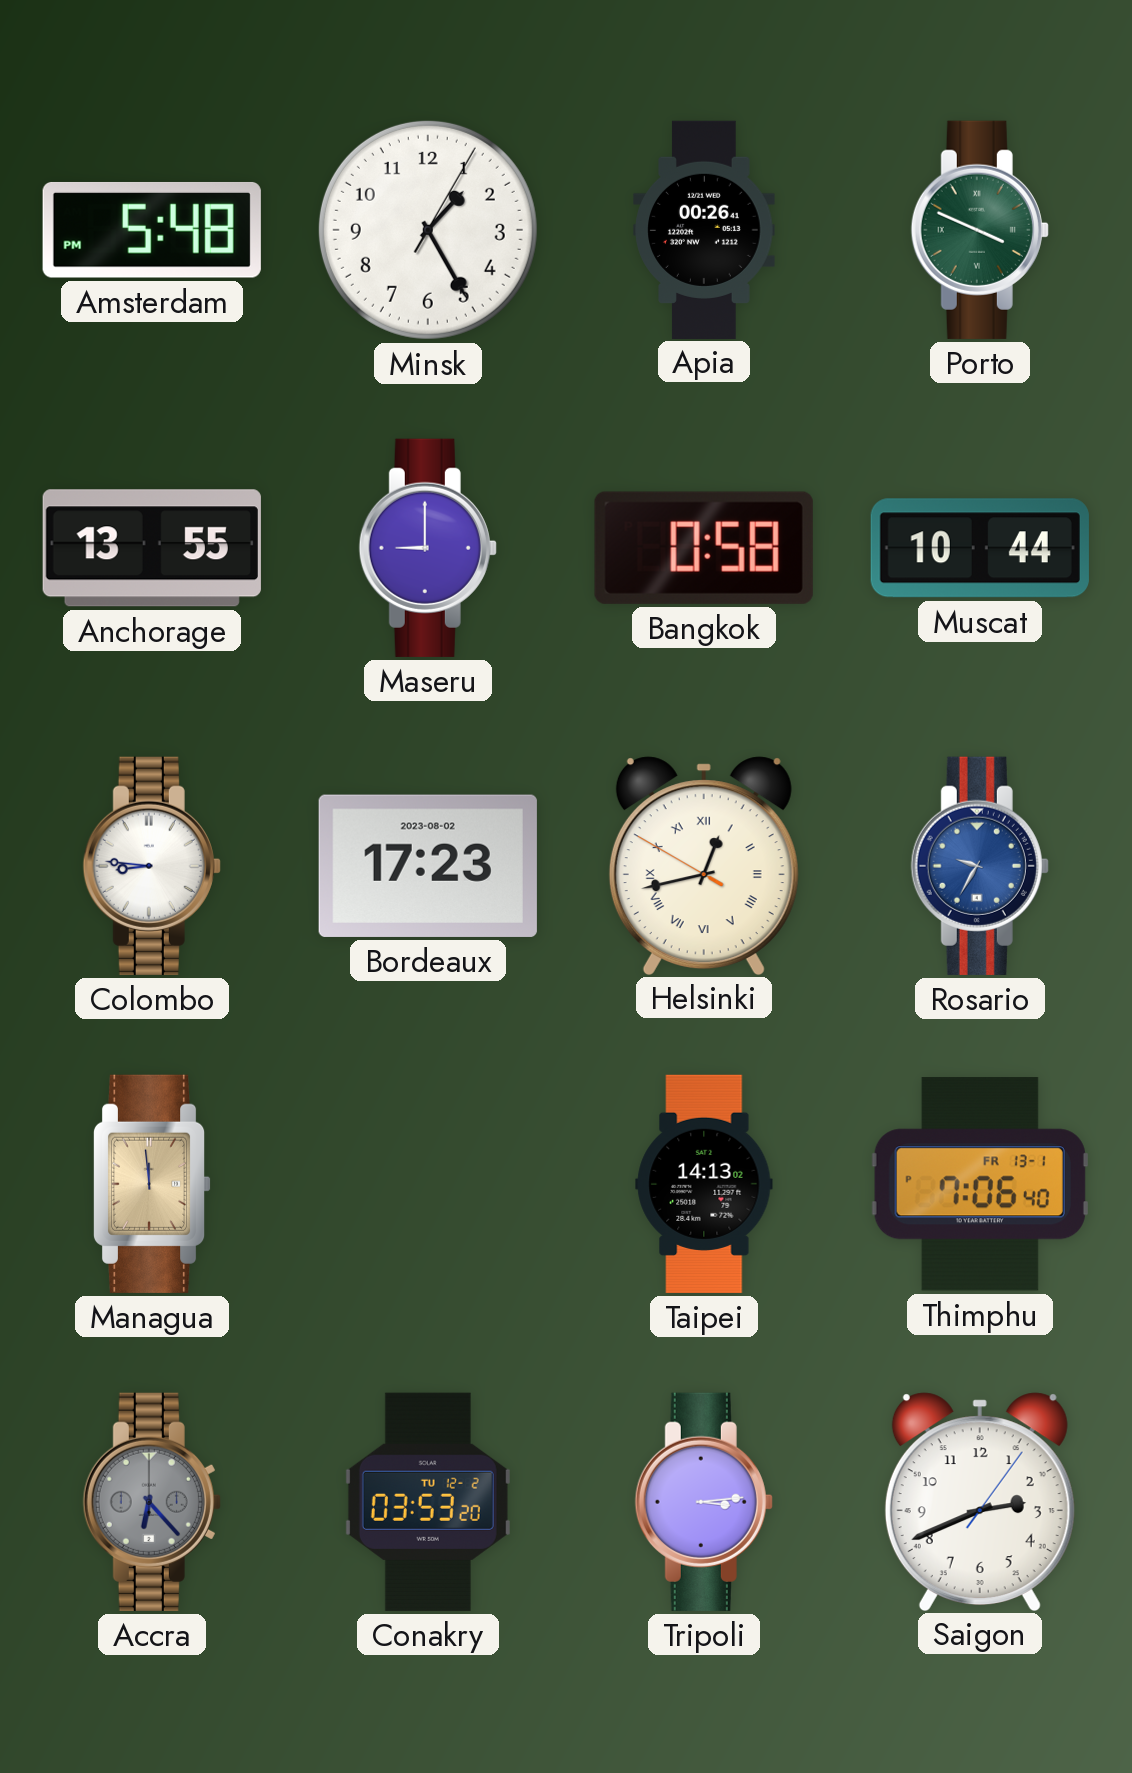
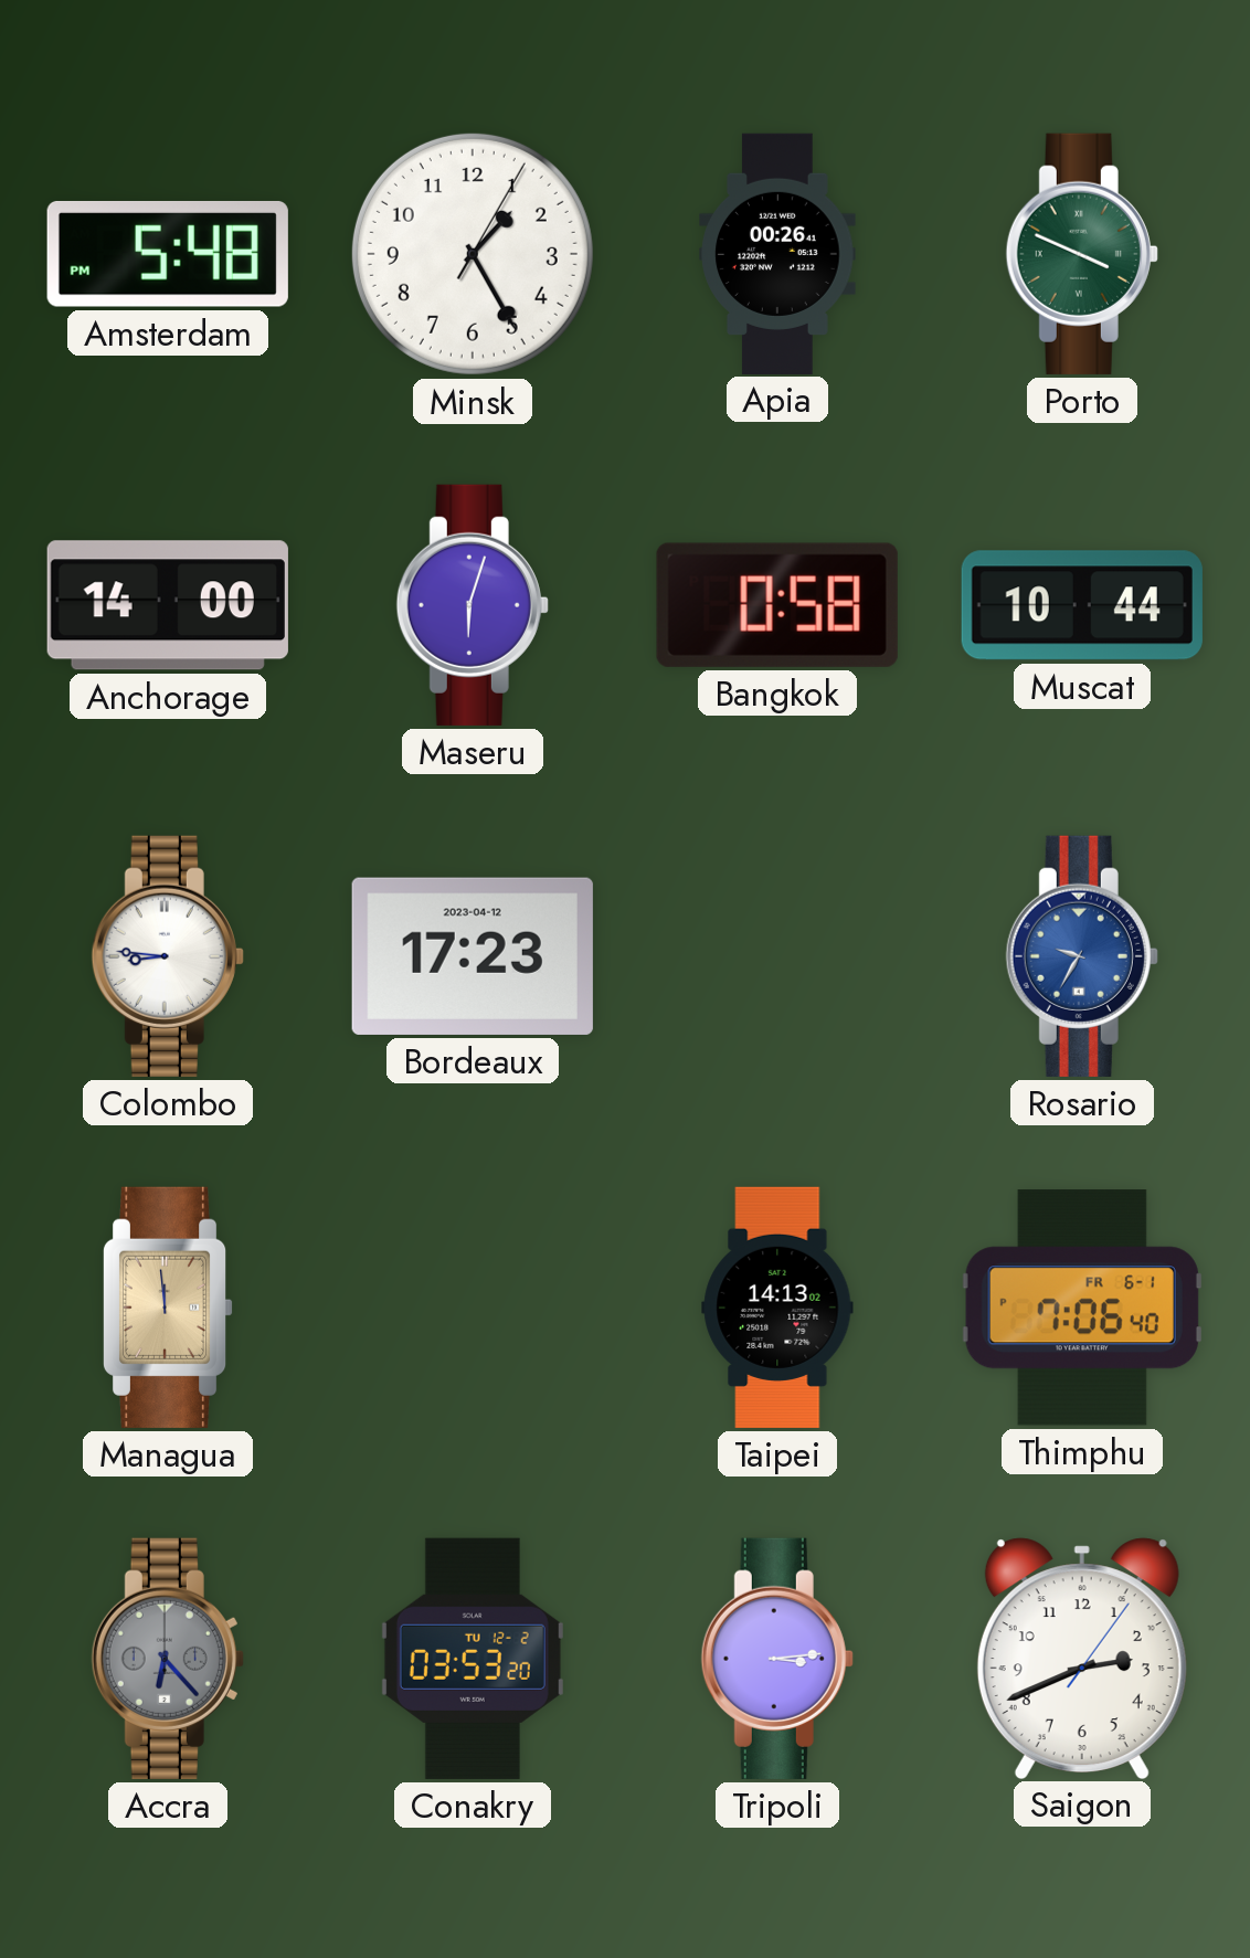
Anchorage: 13:55 -> 14:00 (168, 605)
Maseru: 9:00 -> 6:03 (473, 605)
Bordeaux date: 2023-08-02 -> 2023-04-12 (473, 956)
Helsinki: 12:42 -> none (704, 865)
Thimphu date: FR 13-1 -> FR 6-1 (1082, 1308)
